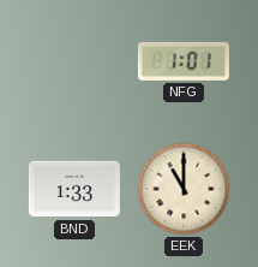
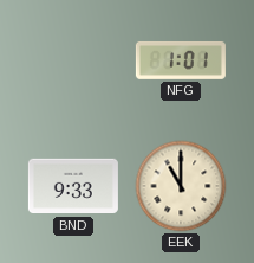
BND: 1:33 -> 9:33 (73, 186)
